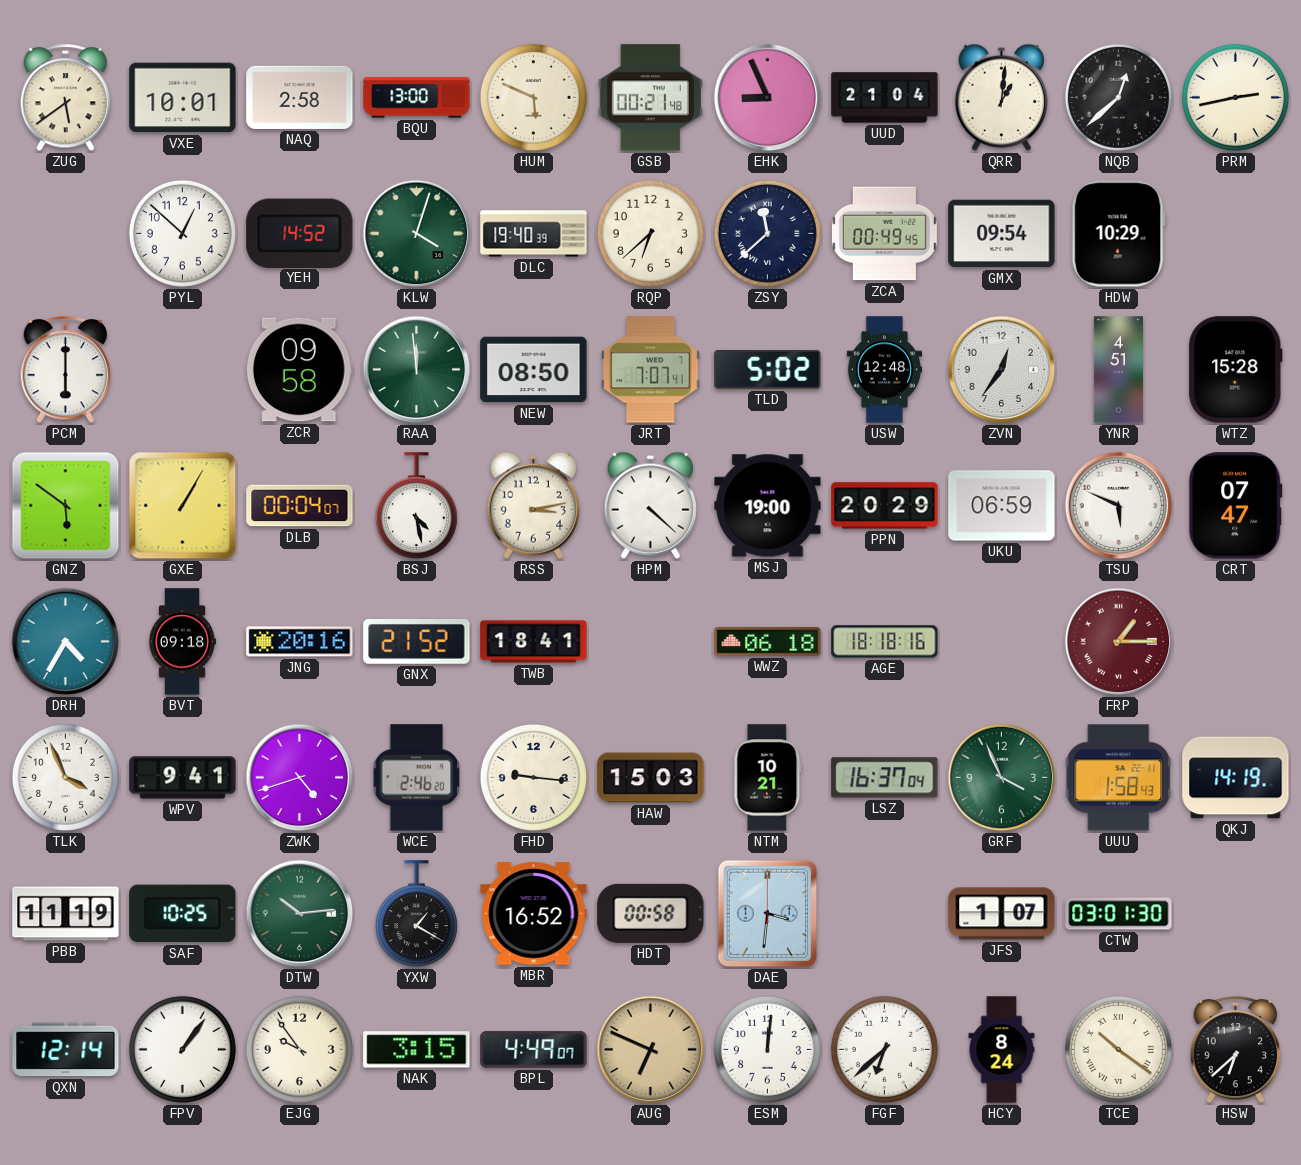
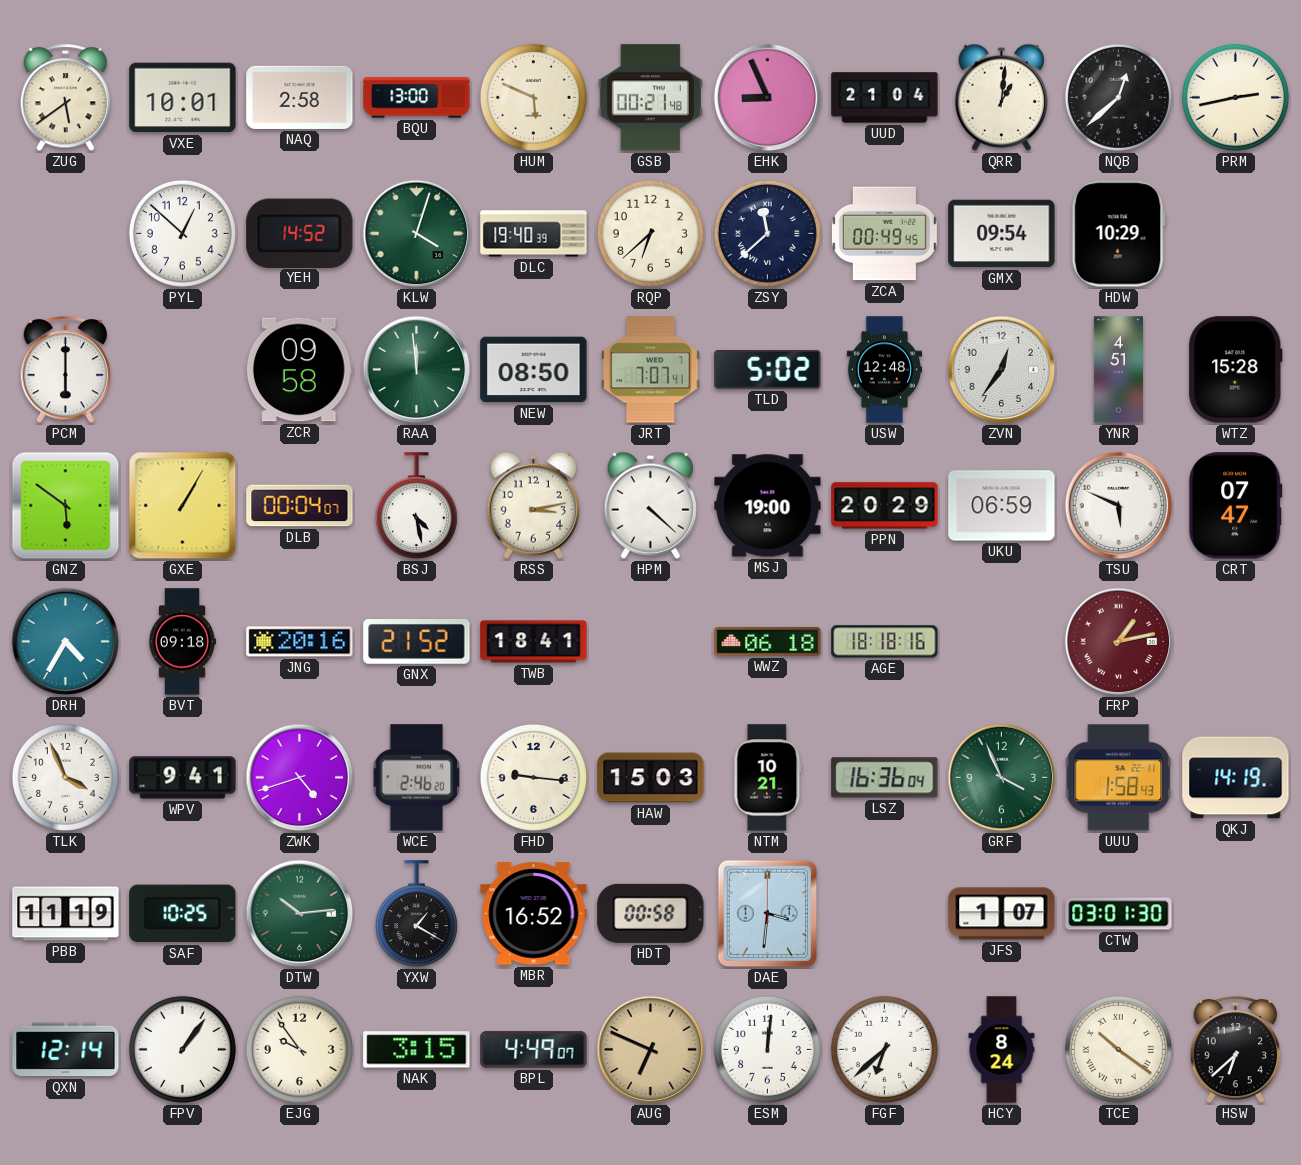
FRP: 1:15 -> 1:13 (1119, 642)
LSZ: 16:37 -> 16:36 (885, 778)
